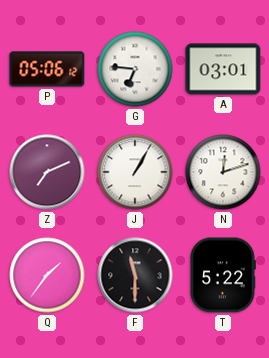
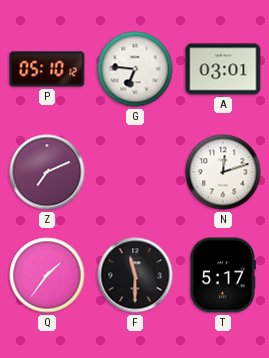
P: 05:06 -> 05:10 (47, 69)
J: 1:05 -> none (135, 172)
T: 5:22 -> 5:17 (223, 275)
